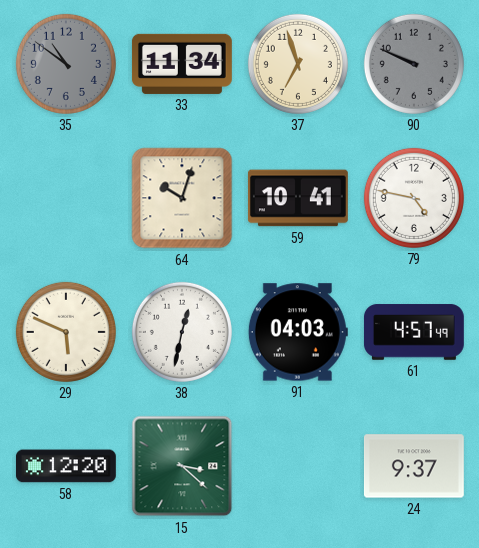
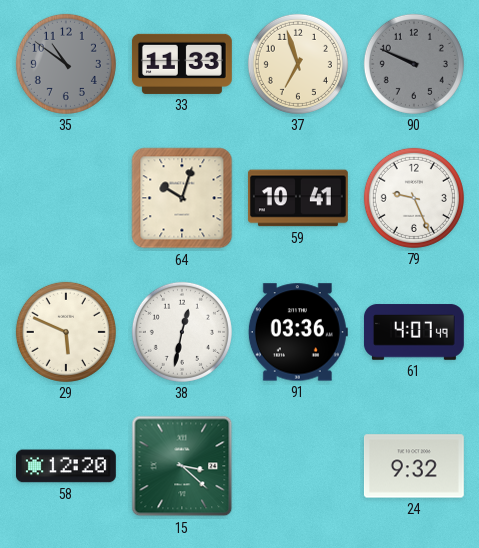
33: 11:34 -> 11:33 (182, 64)
79: 4:47 -> 9:26 (414, 198)
91: 04:03 -> 03:36 (298, 332)
61: 4:57 -> 4:07 (414, 332)
24: 9:37 -> 9:32 (414, 466)
